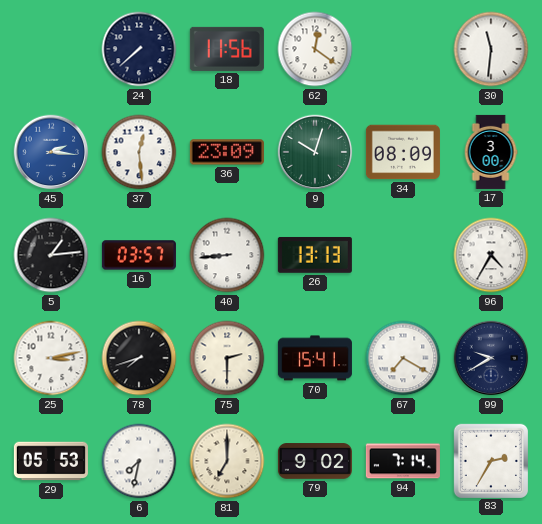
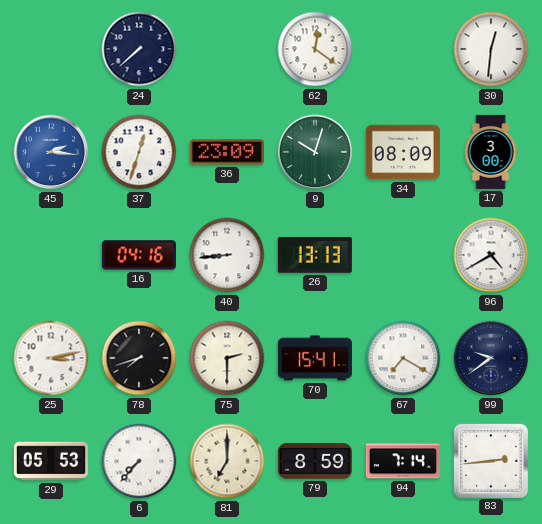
18: 11:56 -> none (227, 49)
30: 11:31 -> 12:31 (491, 49)
37: 12:29 -> 12:33 (139, 152)
5: 1:14 -> none (51, 255)
16: 03:57 -> 04:16 (139, 255)
96: 4:35 -> 4:40 (491, 255)
99: 9:40 -> 9:39 (491, 358)
6: 7:32 -> 7:37 (139, 461)
79: 9:02 -> 8:59 (315, 461)
83: 2:35 -> 2:44 (490, 460)
